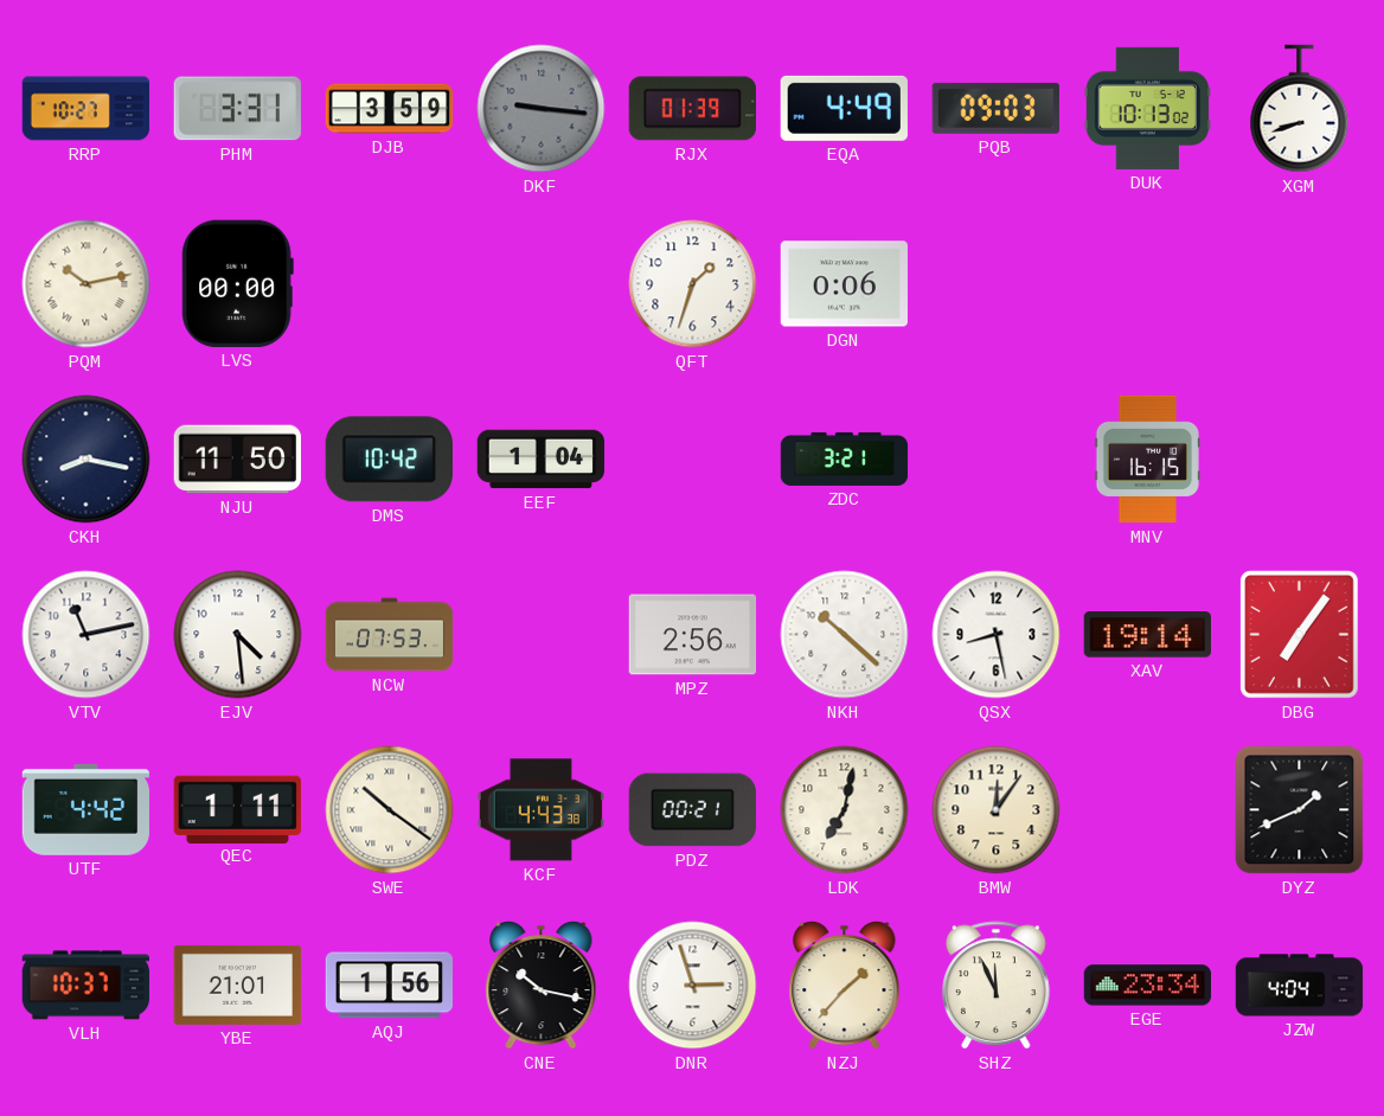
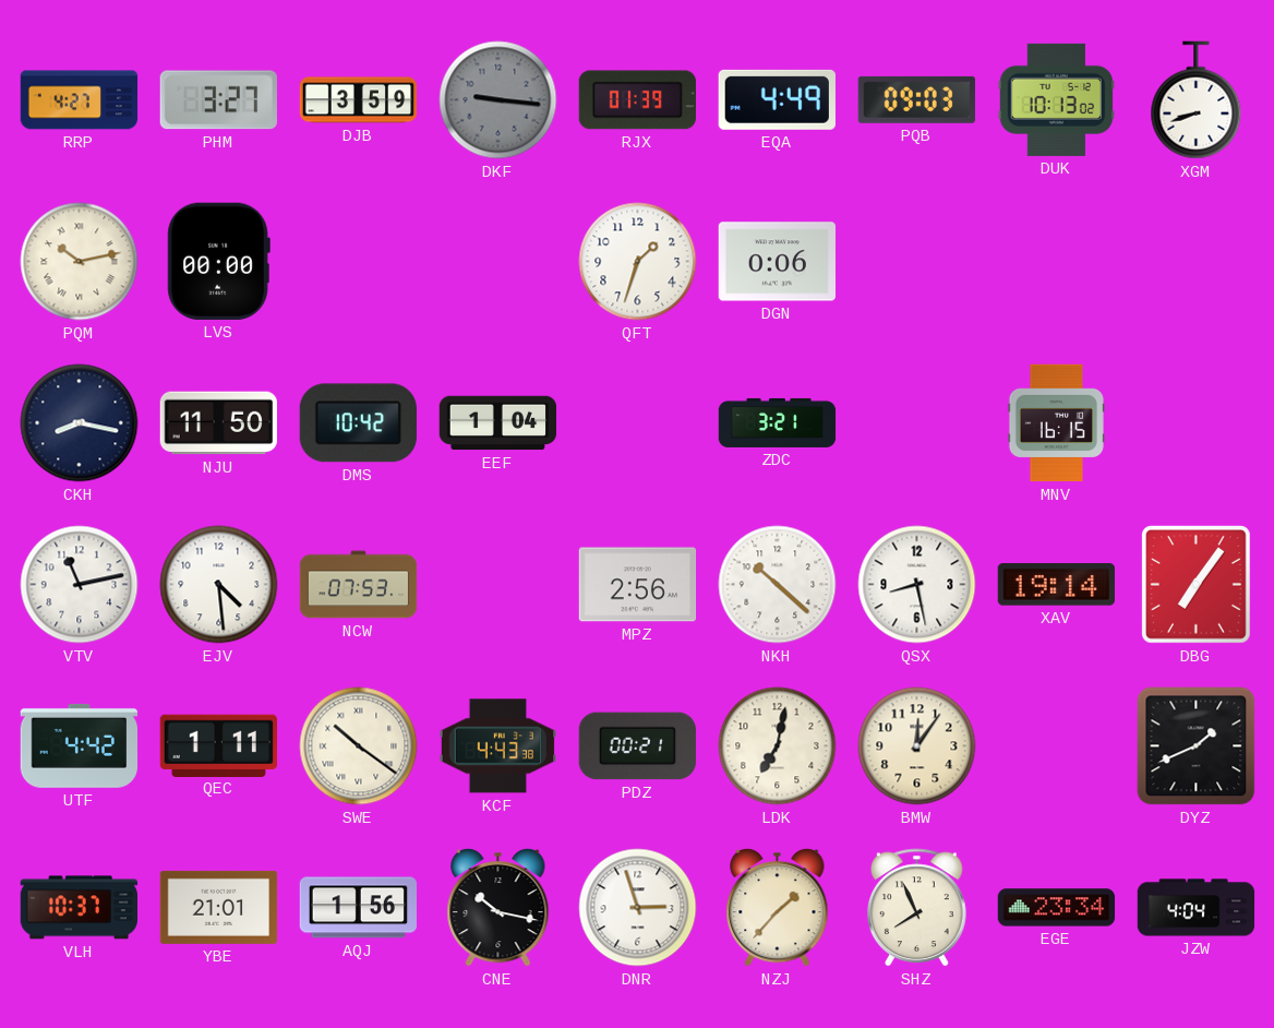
RRP: 10:27 -> 4:27 (80, 100)
PHM: 3:31 -> 3:27 (218, 100)
SHZ: 11:56 -> 7:56 (917, 908)
